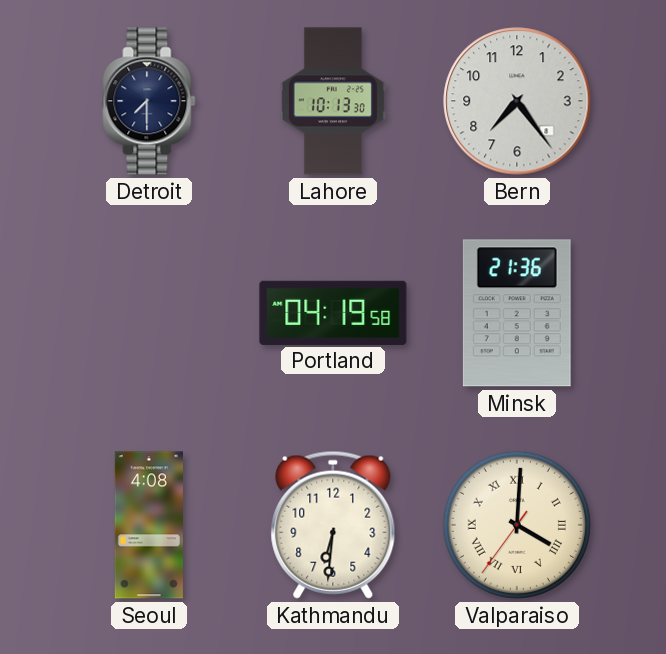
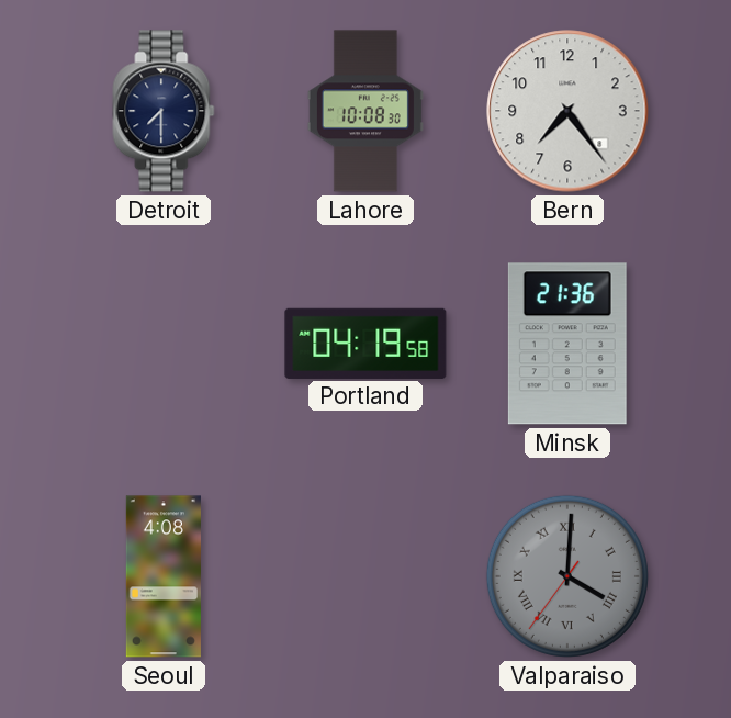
Lahore: 10:13 -> 10:08 (365, 111)
Kathmandu: 6:31 -> none (333, 525)
Valparaiso dial: cream -> grey (567, 576)
